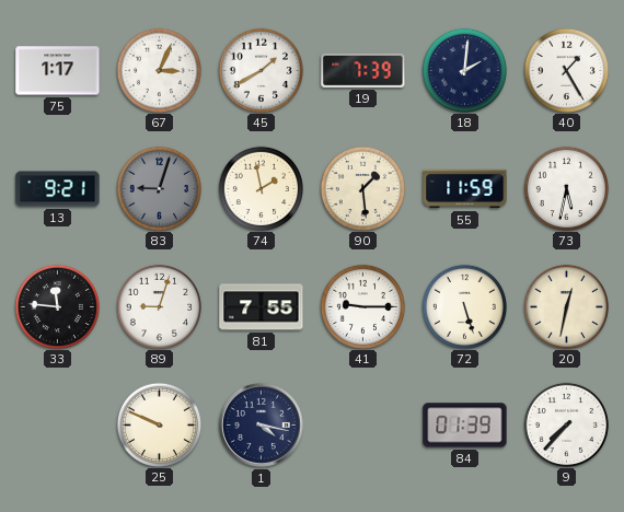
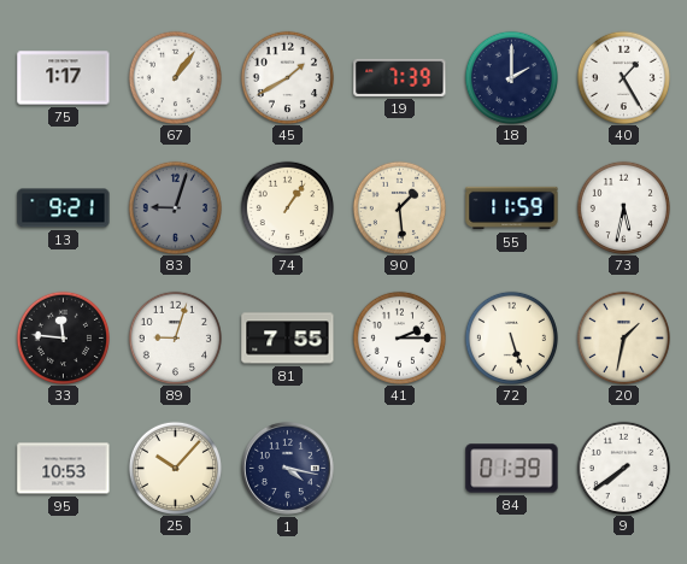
67: 3:04 -> 1:06 (175, 77)
18: 2:01 -> 2:00 (511, 77)
74: 1:58 -> 1:06 (287, 207)
41: 9:15 -> 2:15 (399, 337)
20: 12:32 -> 1:32 (623, 337)
95: none -> 10:53 (64, 469)
25: 9:49 -> 10:07 (175, 468)
9: 7:37 -> 7:39 (623, 468)
